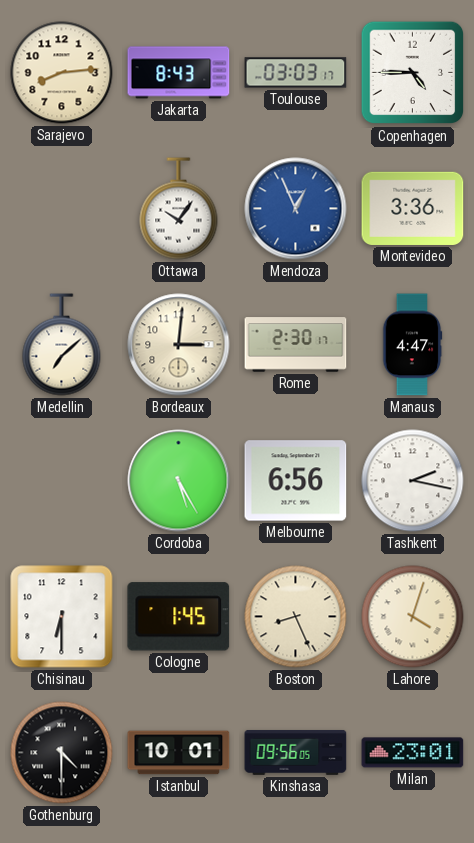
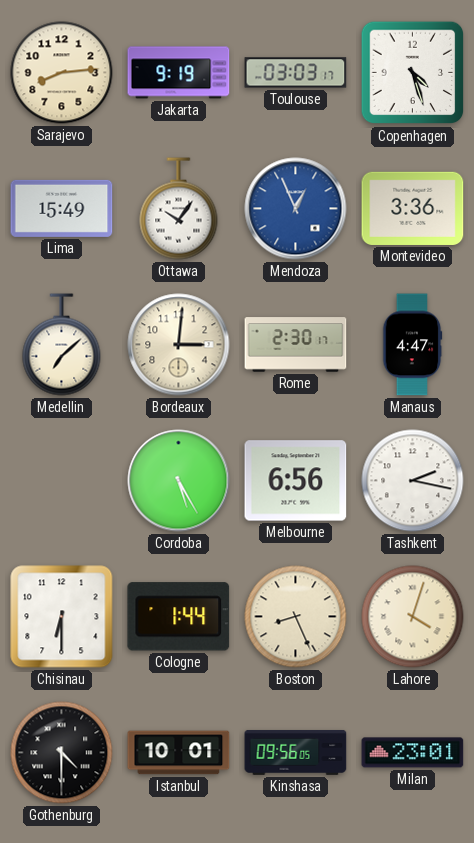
Jakarta: 8:43 -> 9:19 (179, 73)
Copenhagen: 4:45 -> 4:27 (413, 73)
Lima: none -> 15:49 (62, 208)
Cologne: 1:45 -> 1:44 (179, 617)
